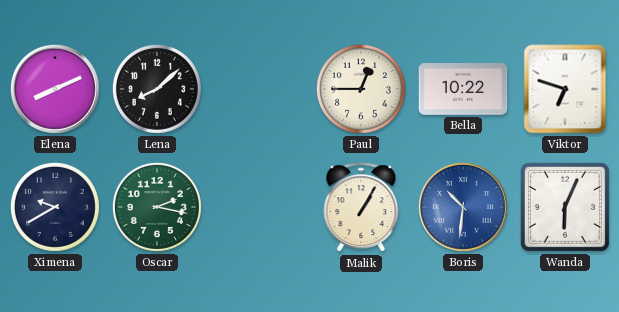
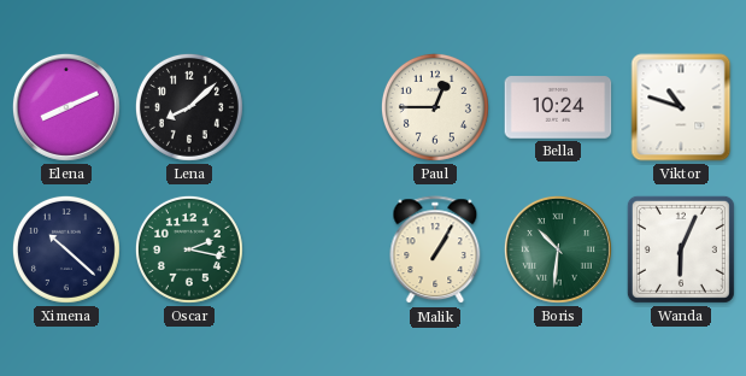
Bella: 10:22 -> 10:24 (558, 107)
Viktor: 6:48 -> 10:48 (681, 107)
Ximena: 9:40 -> 10:22 (66, 249)
Boris dial: blue -> green (558, 249)
